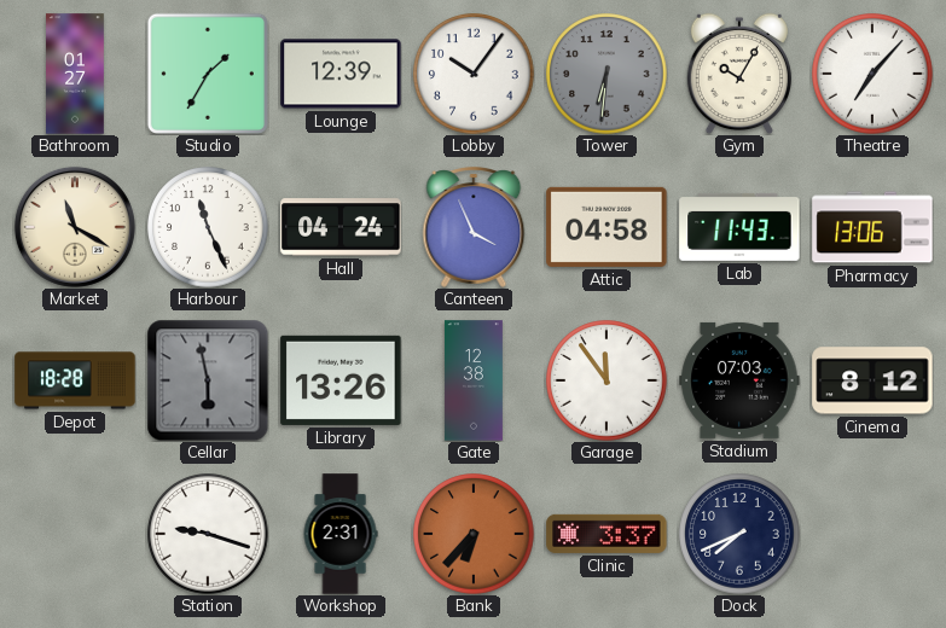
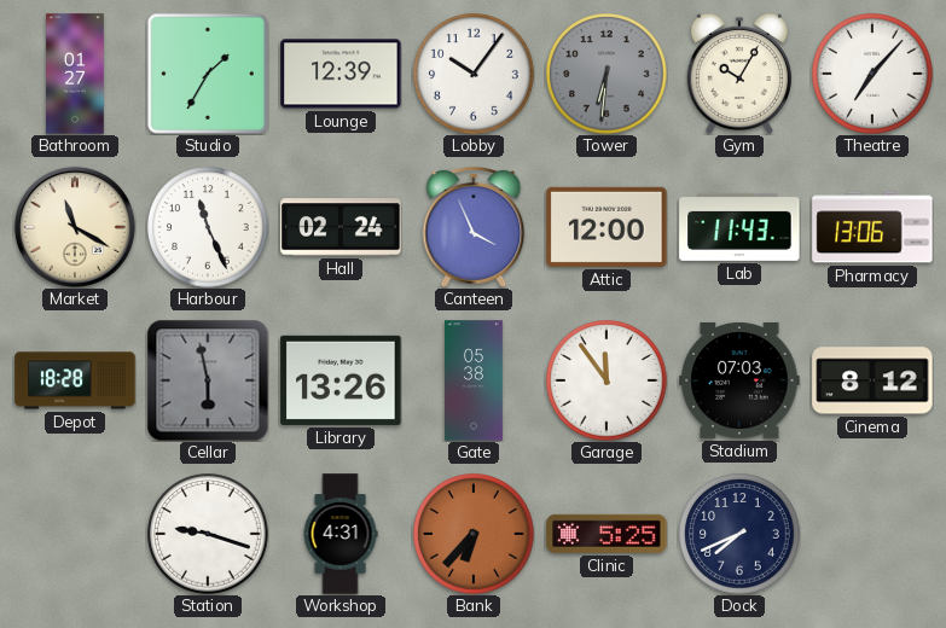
Hall: 04:24 -> 02:24 (341, 227)
Attic: 04:58 -> 12:00 (607, 227)
Gate: 12:38 -> 05:38 (474, 380)
Workshop: 2:31 -> 4:31 (341, 534)
Clinic: 3:37 -> 5:25 (607, 534)
